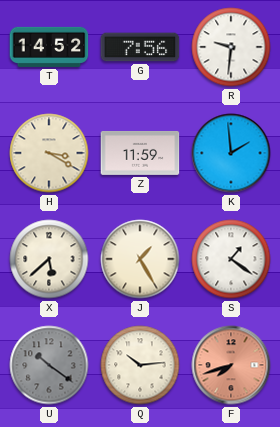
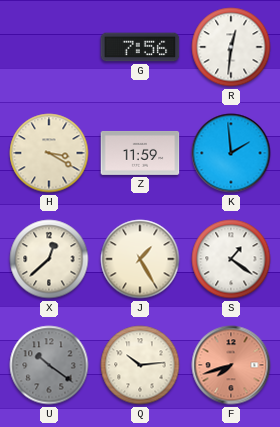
T: 14:52 -> none (49, 47)
R: 9:31 -> 12:31 (231, 47)
X: 5:38 -> 12:38 (49, 259)
